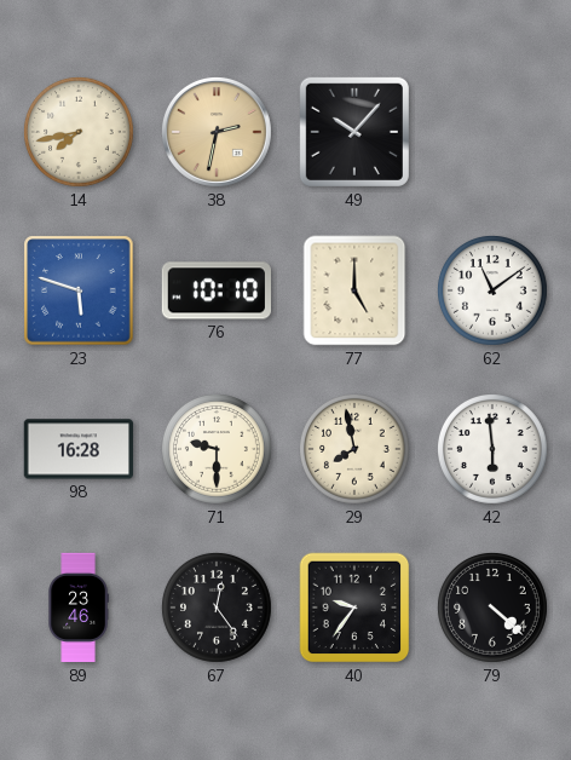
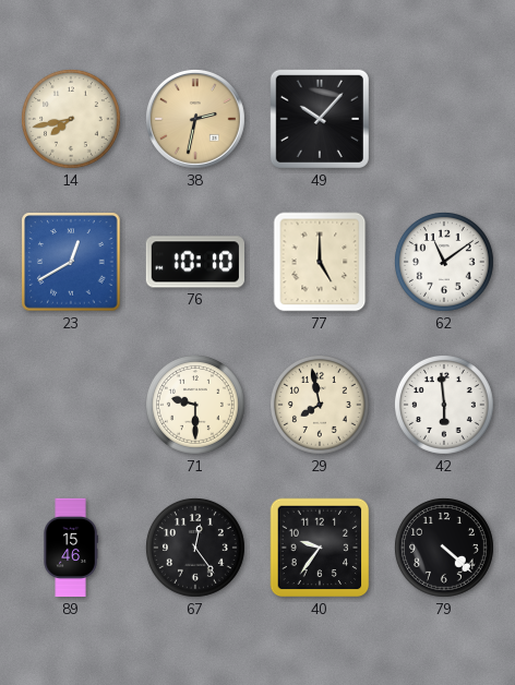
23: 5:48 -> 12:40 (71, 262)
98: 16:28 -> none (77, 449)
89: 23:46 -> 15:46 (71, 548)
